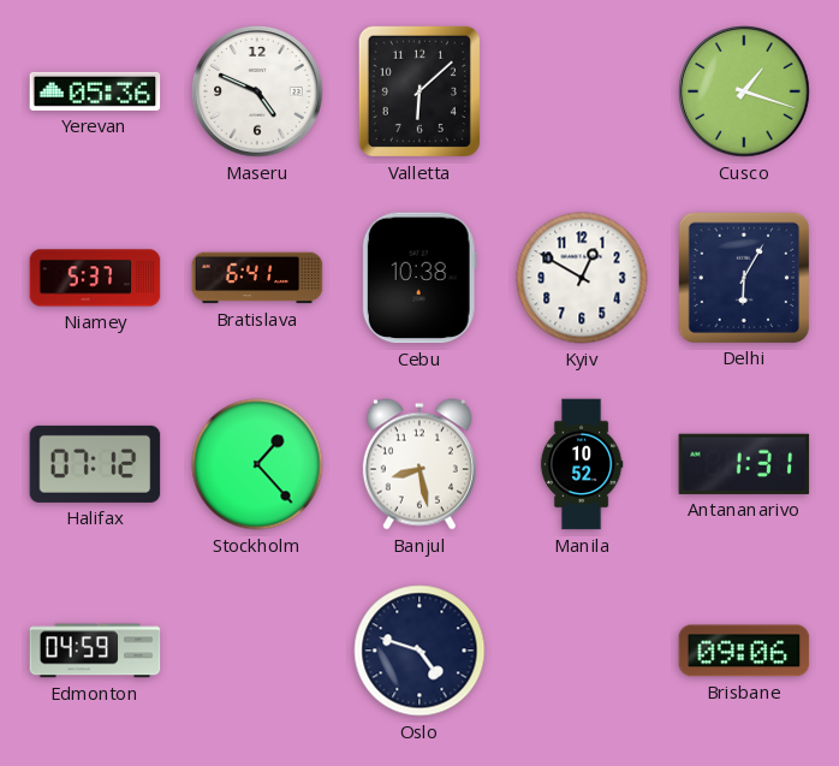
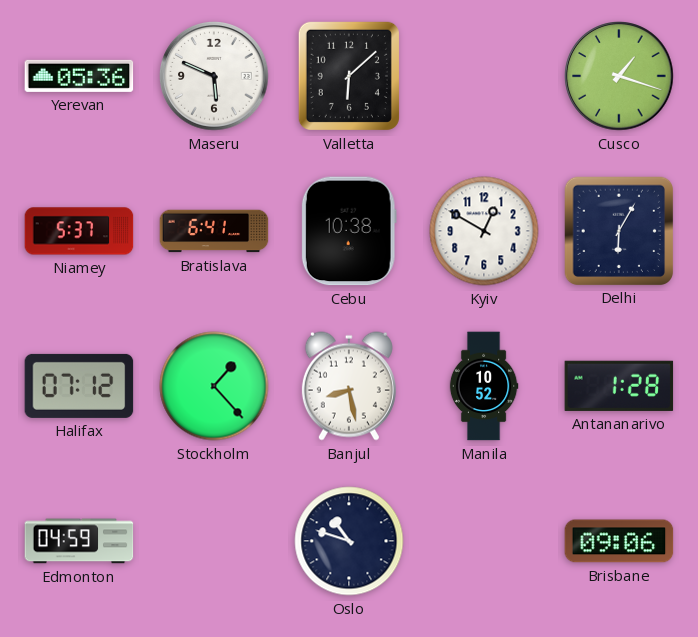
Maseru: 4:49 -> 5:49 (214, 76)
Antananarivo: 1:31 -> 1:28 (619, 386)
Oslo: 4:48 -> 10:48 (349, 541)
